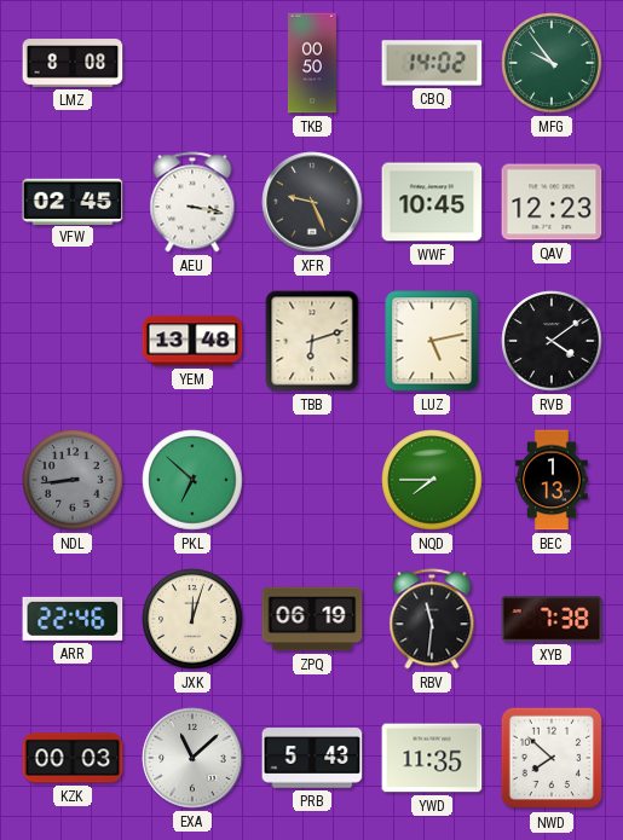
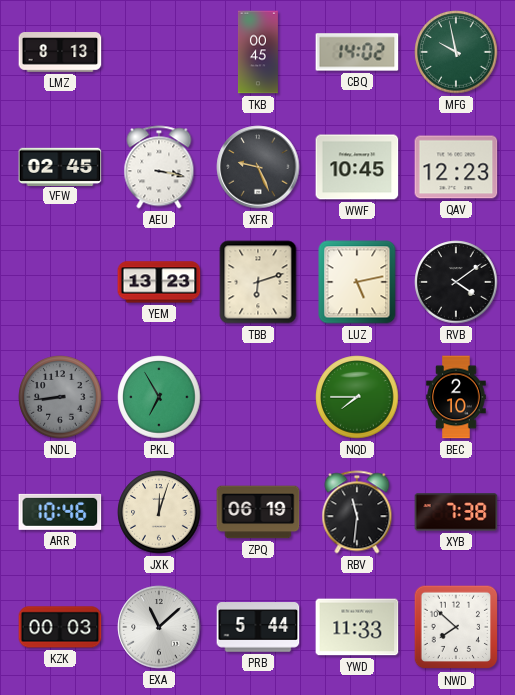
LMZ: 8:08 -> 8:13 (60, 52)
TKB: 00:50 -> 00:45 (258, 52)
MFG: 9:54 -> 9:58 (456, 52)
YEM: 13:48 -> 13:23 (159, 282)
PKL: 6:52 -> 6:55 (159, 397)
BEC: 1:13 -> 2:10 (456, 397)
ARR: 22:46 -> 10:46 (60, 512)
PRB: 5:43 -> 5:44 (258, 627)
YWD: 11:35 -> 11:33 (357, 627)
